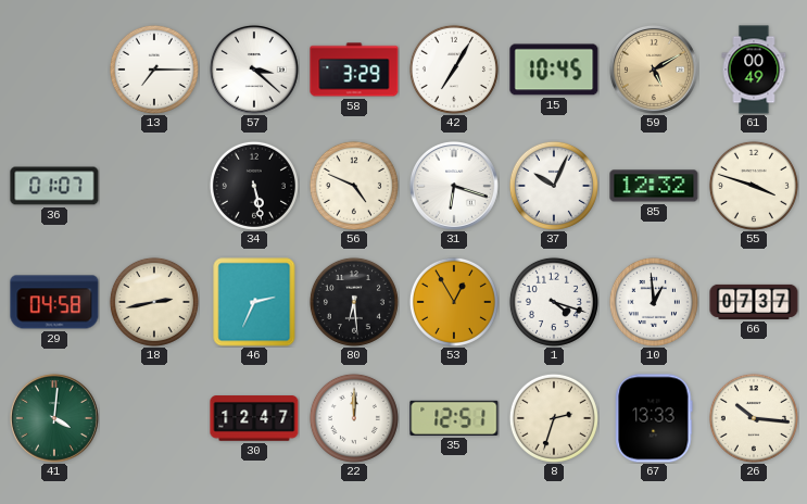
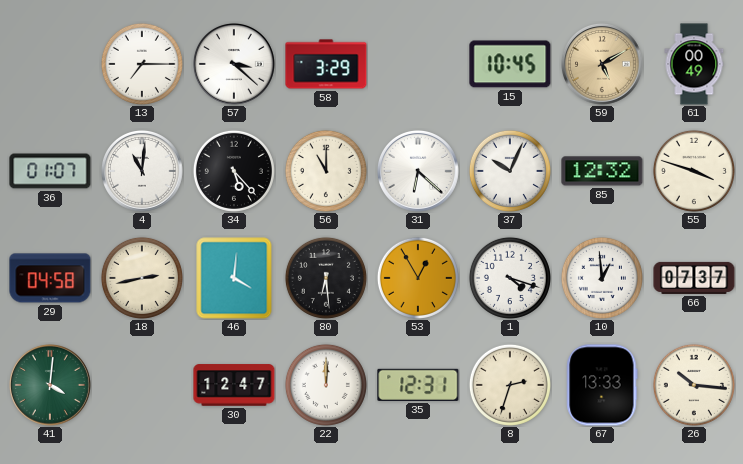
42: 7:05 -> none (454, 70)
4: none -> 11:01 (142, 171)
34: 5:28 -> 5:23 (234, 171)
56: 4:49 -> 11:00 (326, 171)
31: 6:18 -> 6:22 (418, 171)
46: 2:34 -> 4:01 (234, 278)
35: 12:51 -> 12:31 (418, 385)
